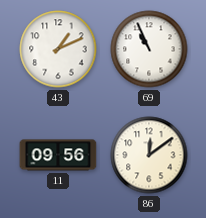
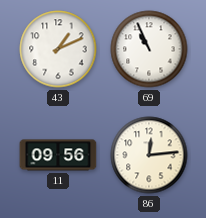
86: 12:09 -> 12:14 (149, 155)
